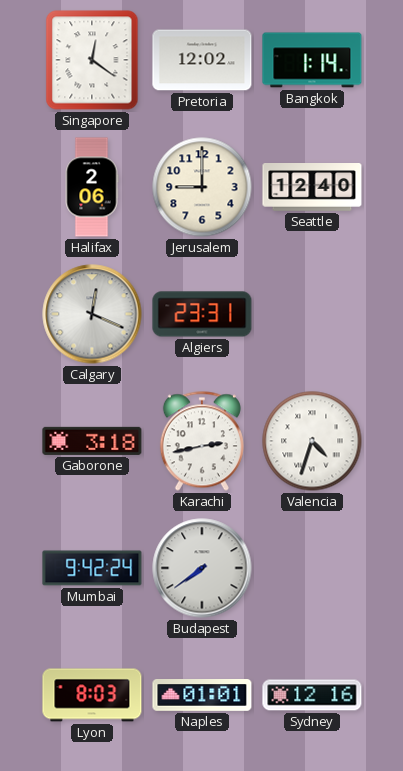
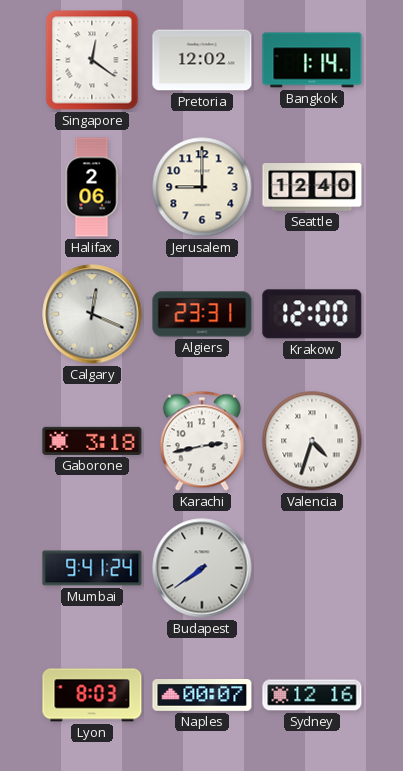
Krakow: none -> 12:00 (312, 314)
Mumbai: 9:42 -> 9:41 (92, 568)
Naples: 01:01 -> 00:07 (202, 695)
